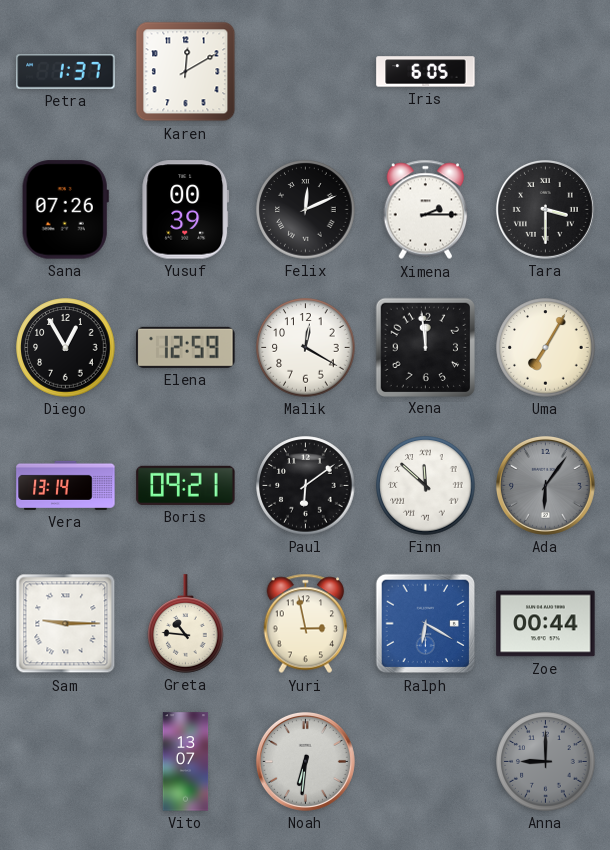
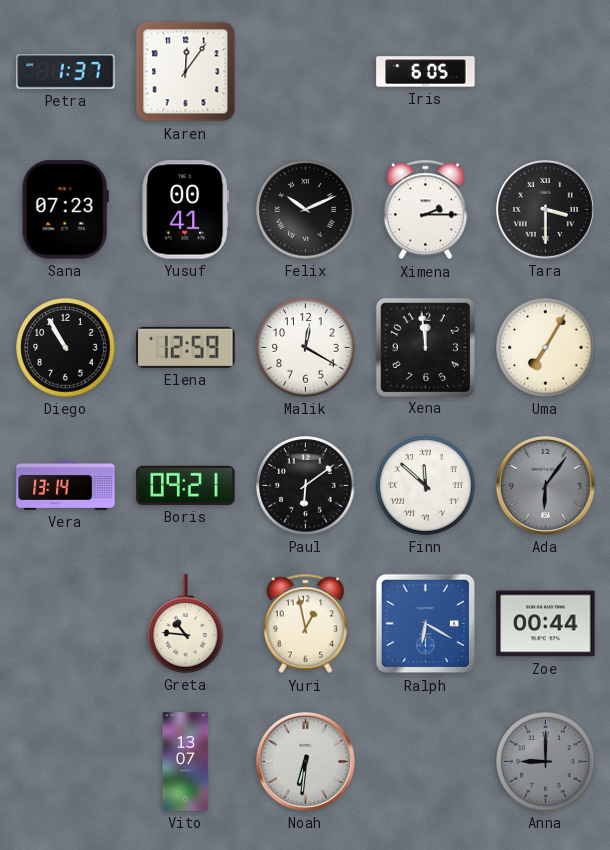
Karen: 12:10 -> 12:06 (186, 72)
Sana: 07:26 -> 07:23 (65, 210)
Yusuf: 00:39 -> 00:41 (186, 210)
Felix: 12:11 -> 10:11 (306, 210)
Diego: 12:55 -> 10:55 (66, 348)
Sam: 9:15 -> none (66, 624)
Yuri: 2:58 -> 12:58 (306, 624)
